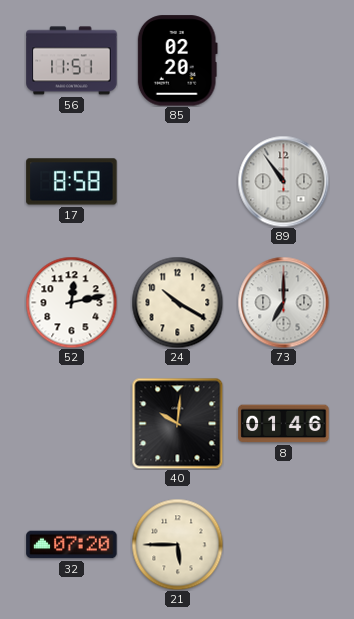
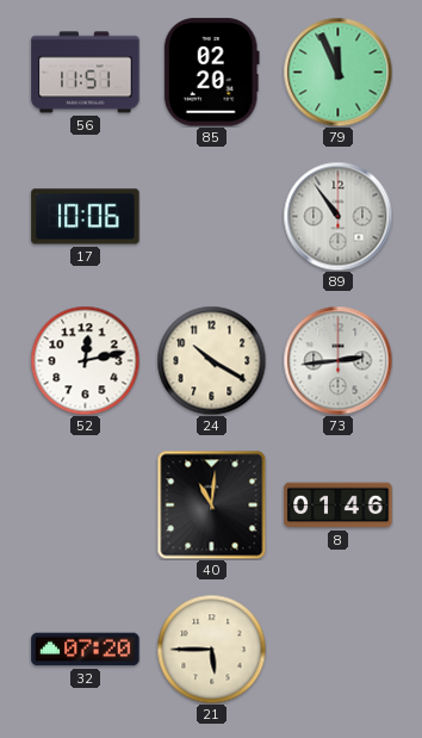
79: none -> 11:56 (337, 72)
17: 8:58 -> 10:06 (86, 217)
73: 7:00 -> 2:44 (337, 360)
40: 10:01 -> 11:01 (211, 504)
